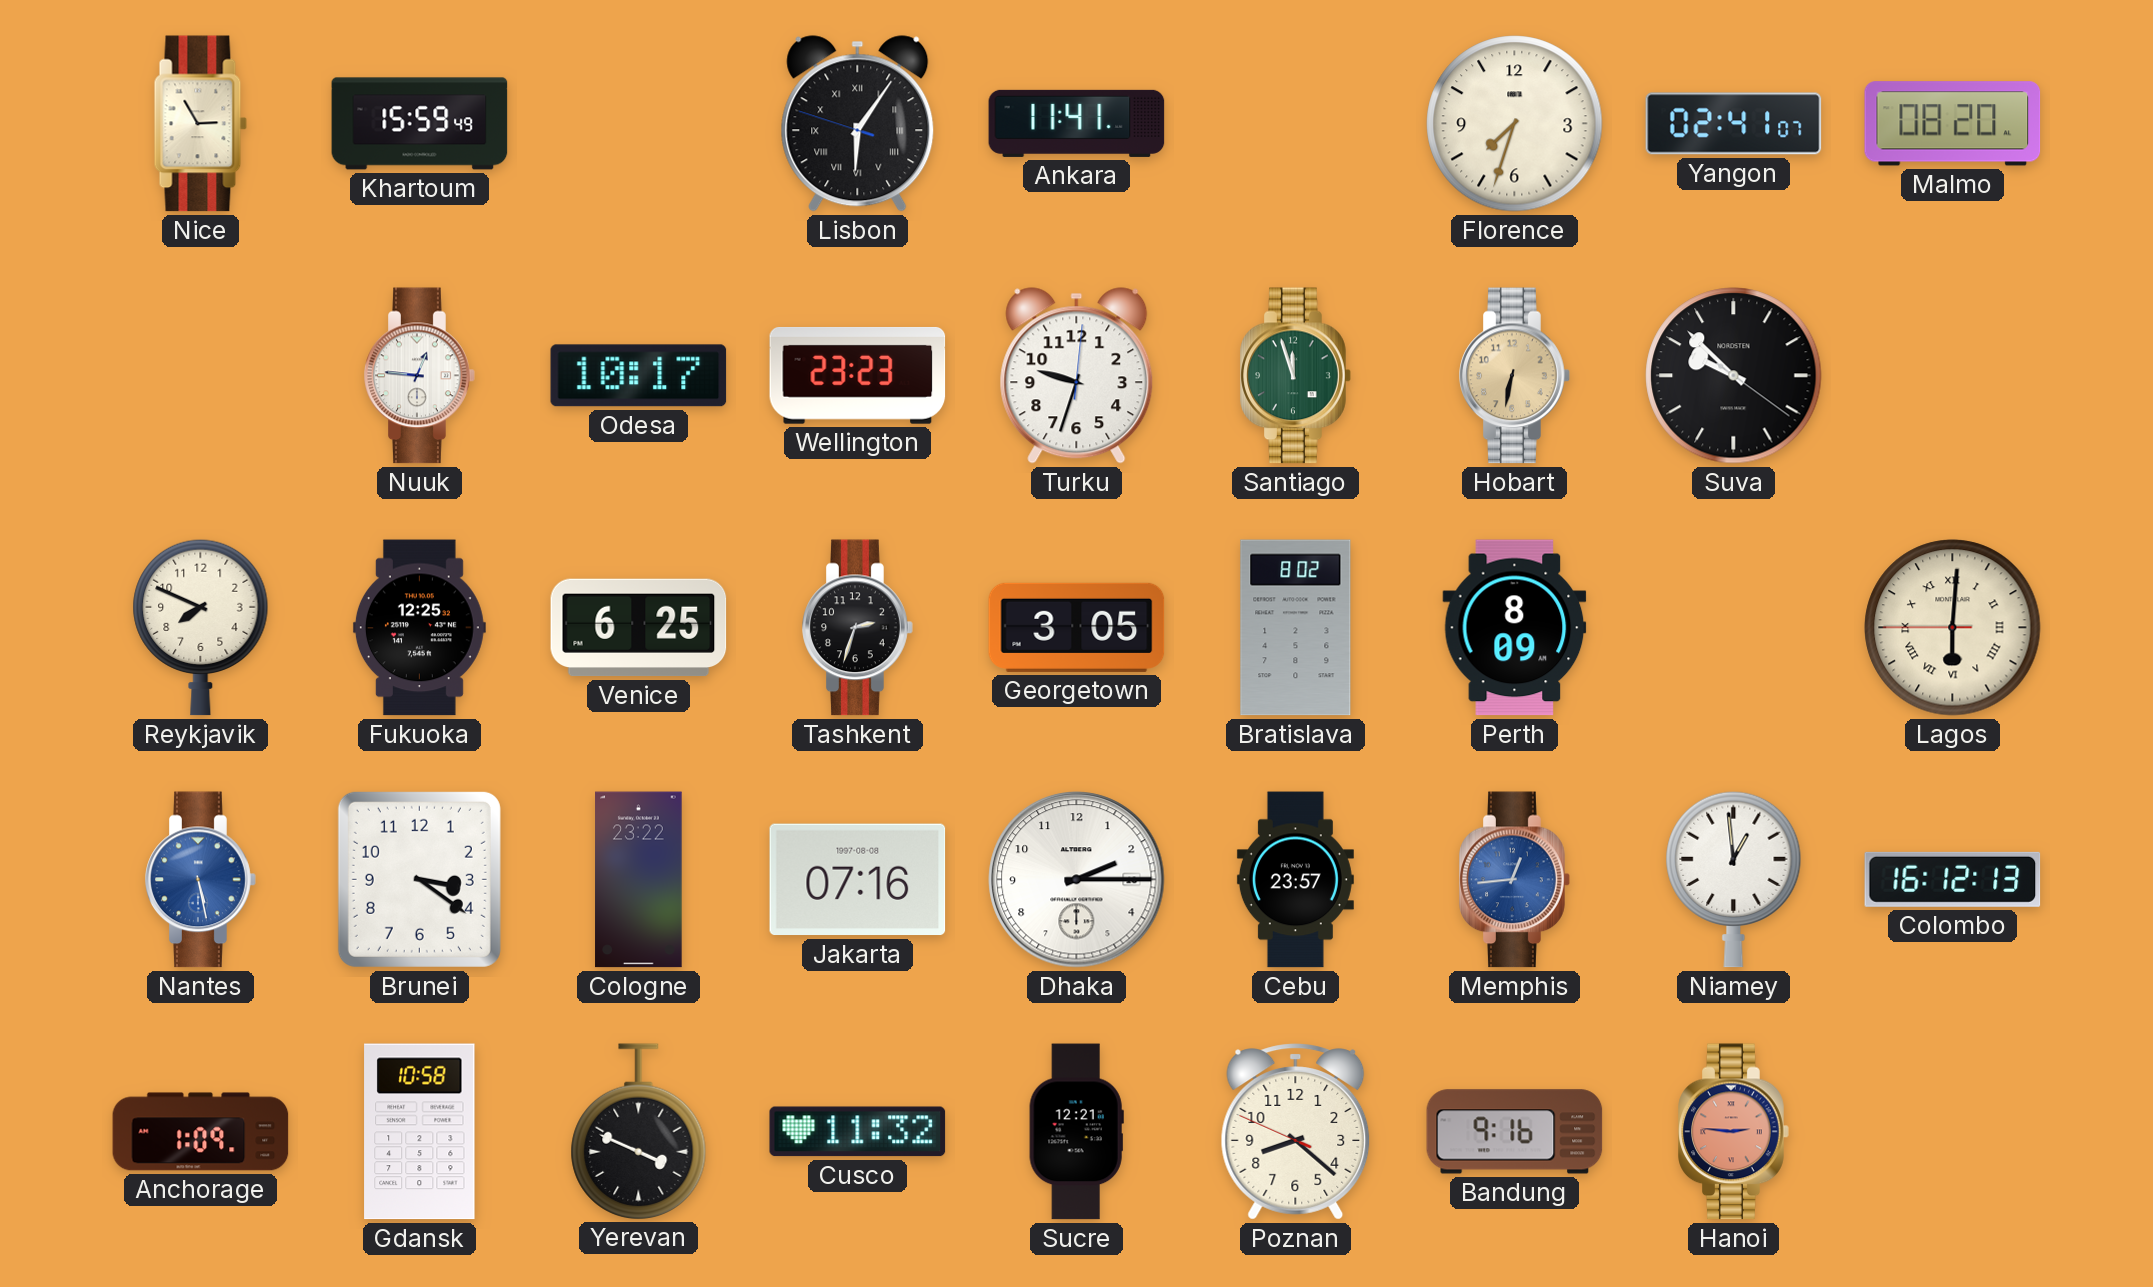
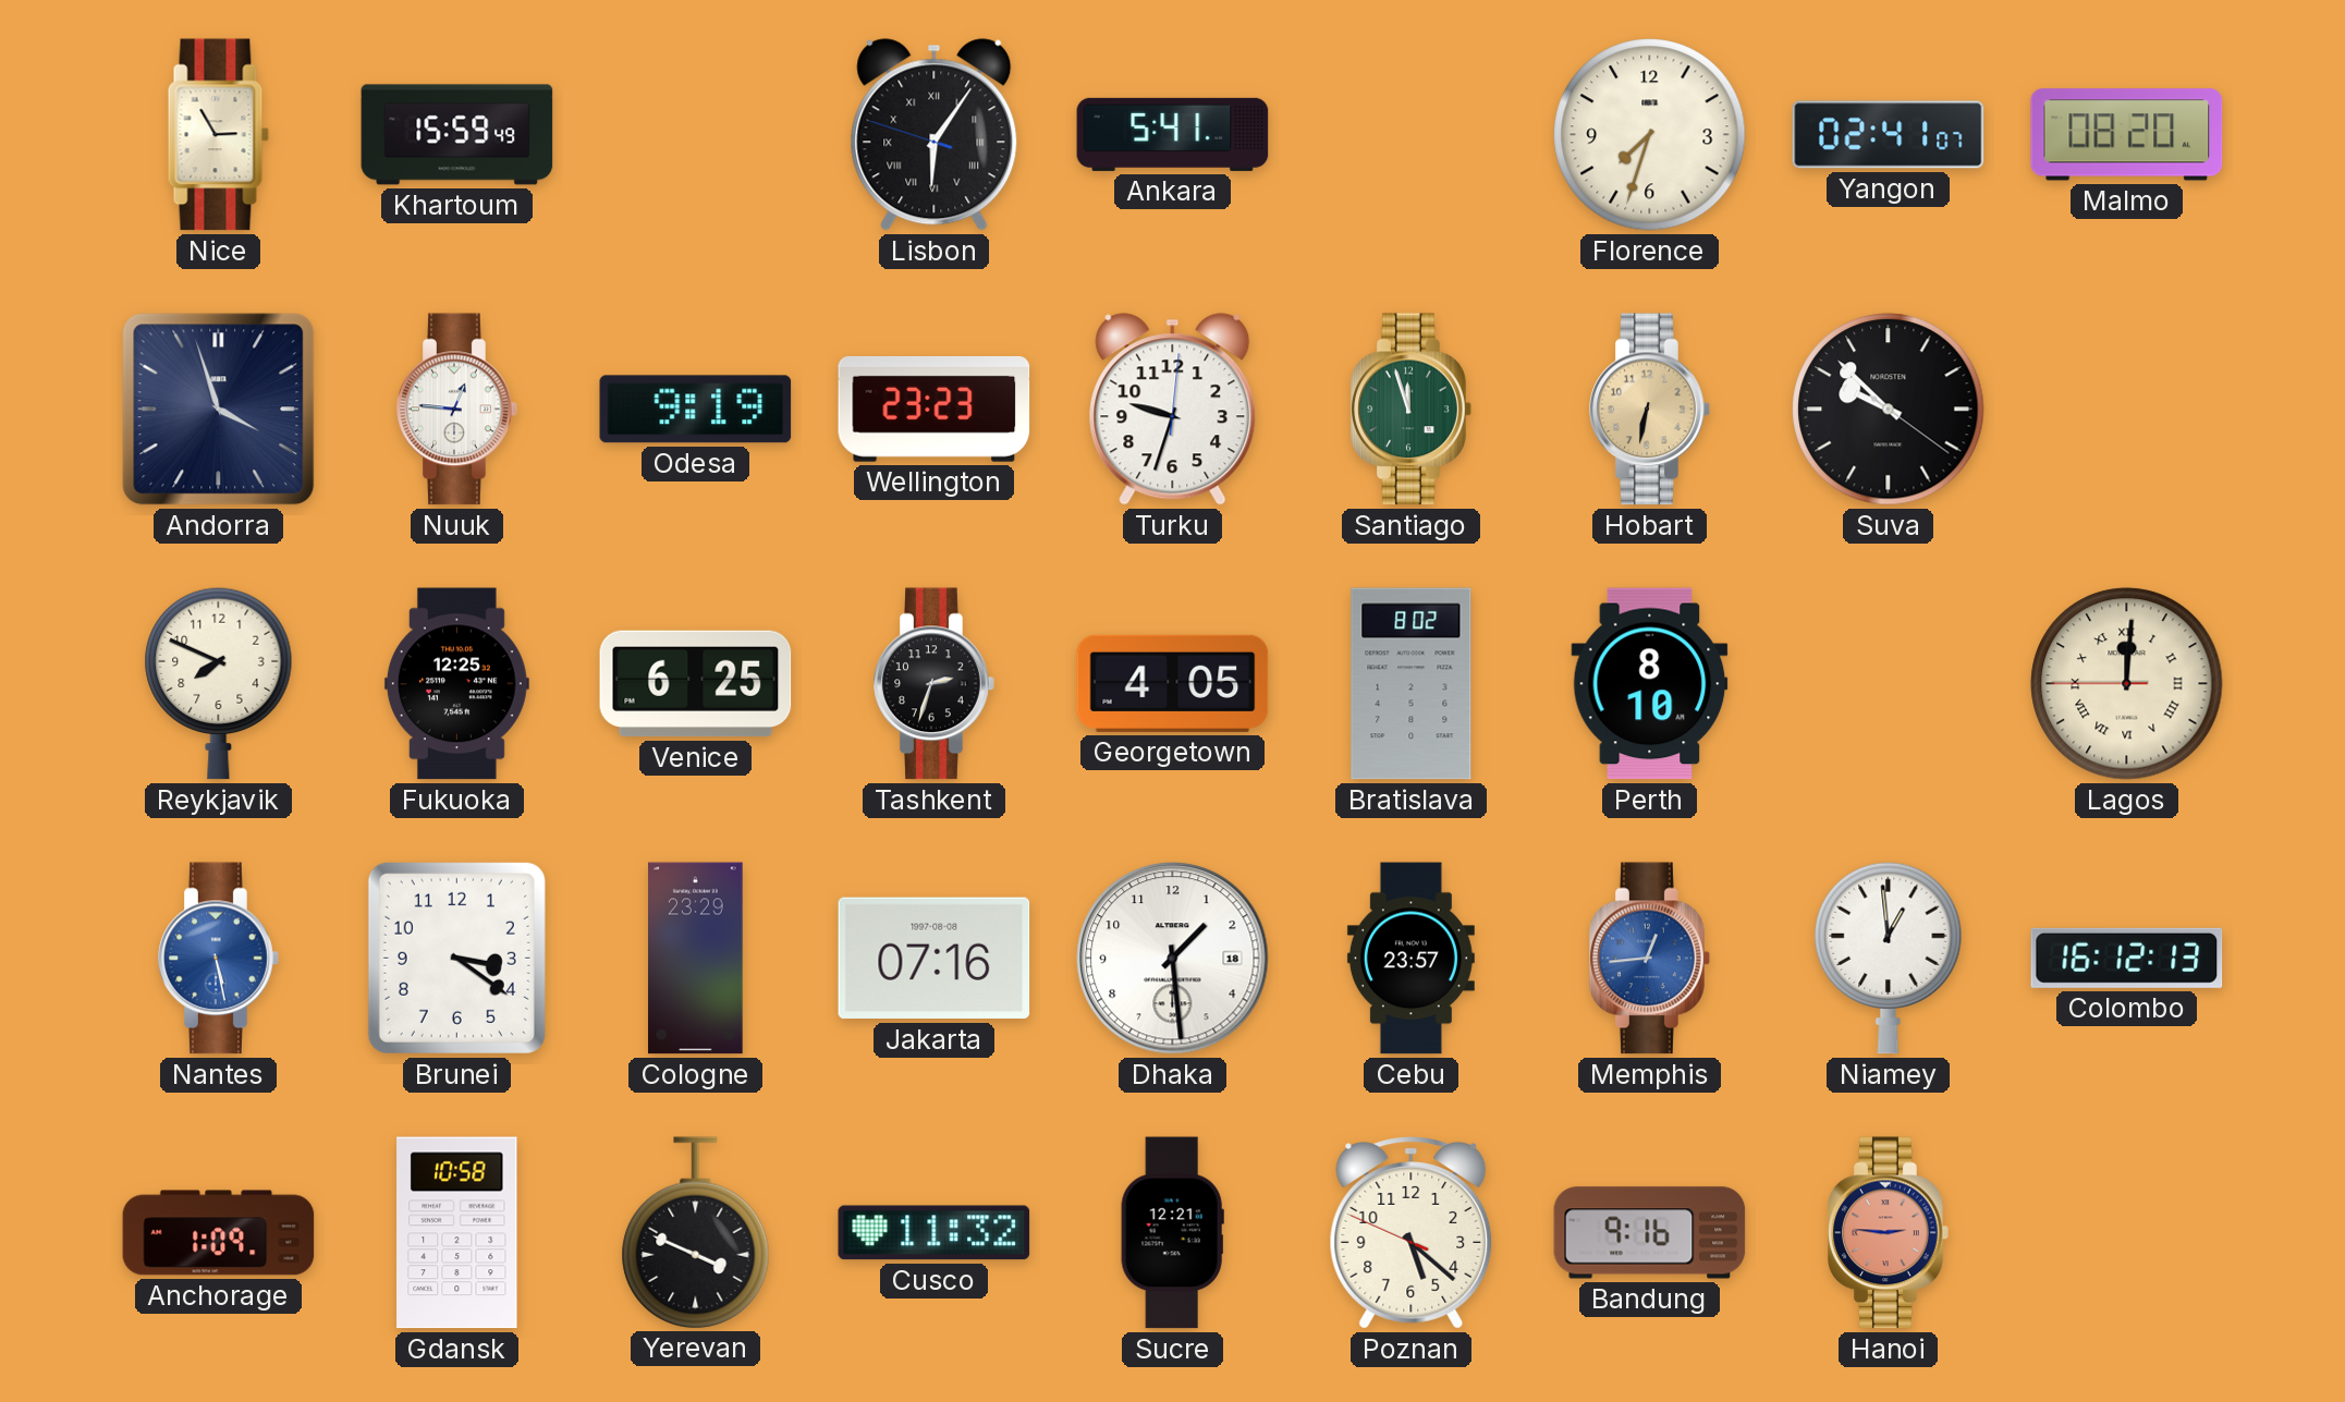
Ankara: 11:41 -> 5:41 (1173, 134)
Andorra: none -> 3:57 (219, 410)
Odesa: 10:17 -> 9:19 (696, 410)
Georgetown: 3:05 -> 4:05 (1173, 683)
Perth: 8:09 -> 8:10 (1650, 684)
Lagos: 6:00 -> 12:00 (2127, 684)
Cologne: 23:22 -> 23:29 (696, 959)
Dhaka: 2:15 -> 1:29 (1173, 959)
Poznan: 8:21 -> 5:21 (1412, 1233)
